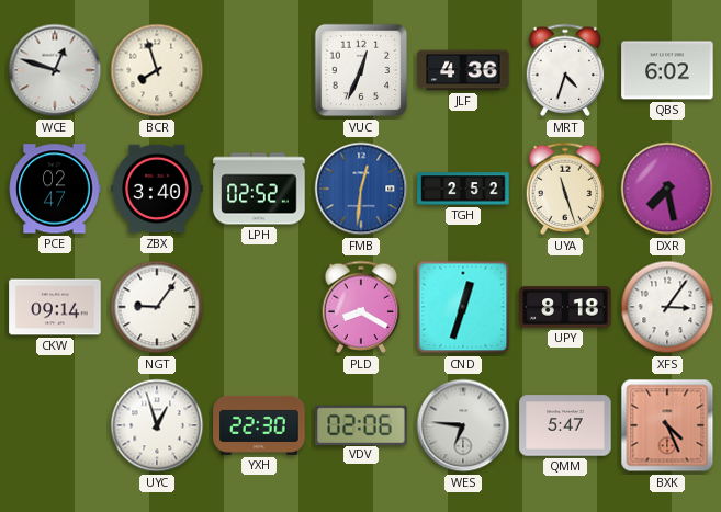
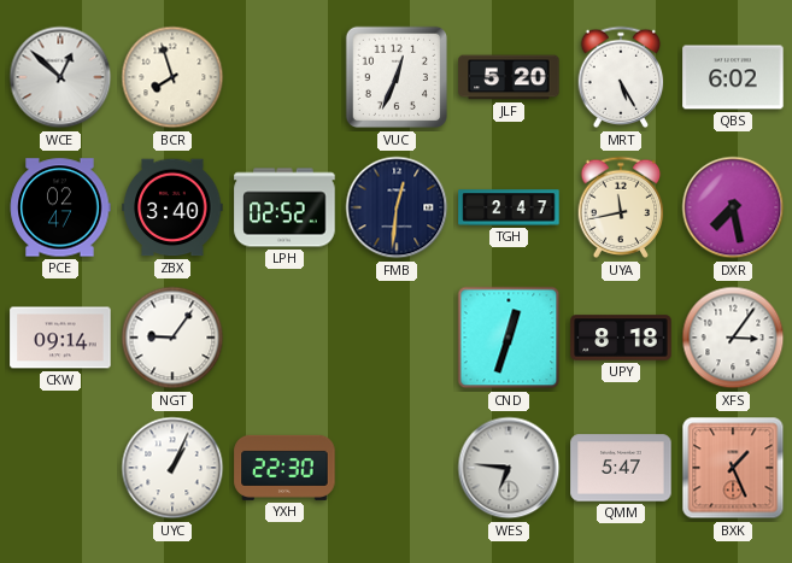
WCE: 12:48 -> 12:52 (60, 77)
JLF: 4:36 -> 5:20 (509, 77)
MRT: 4:33 -> 5:25 (621, 77)
FMB dial: blue -> navy (397, 207)
TGH: 2:52 -> 2:47 (509, 207)
UYA: 11:27 -> 11:43 (621, 207)
PLD: 8:20 -> none (361, 307)
UYC: 12:57 -> 1:04 (172, 468)
VDV: 02:06 -> none (361, 424)
BXK: 4:26 -> 1:26 (733, 468)
